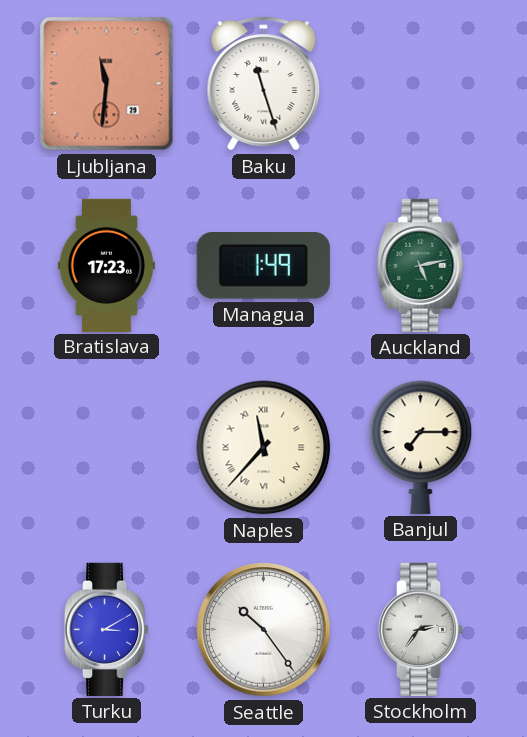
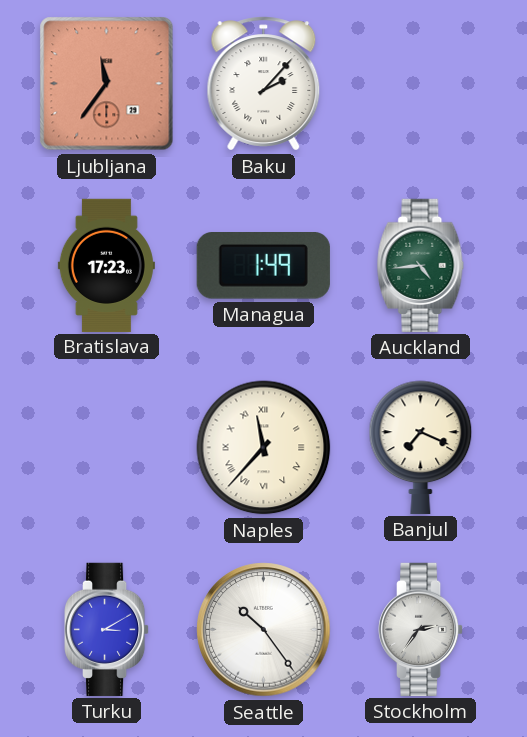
Ljubljana: 11:31 -> 11:36 (107, 84)
Baku: 11:27 -> 2:07 (264, 84)
Auckland: 5:13 -> 4:44 (421, 265)
Banjul: 7:15 -> 7:19 (421, 447)
